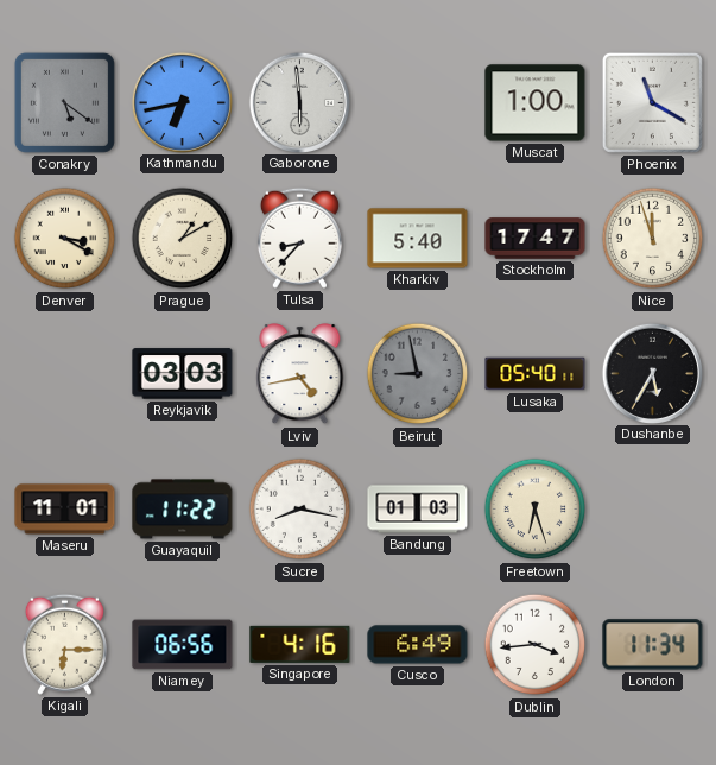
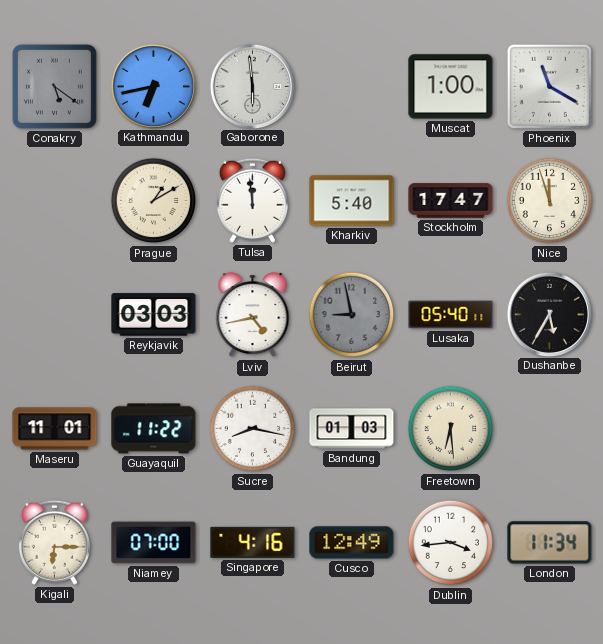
Denver: 3:20 -> none (65, 239)
Tulsa: 8:37 -> 11:59 (252, 200)
Freetown: 6:27 -> 6:29 (451, 429)
Niamey: 06:56 -> 07:00 (154, 543)
Cusco: 6:49 -> 12:49 (352, 543)
